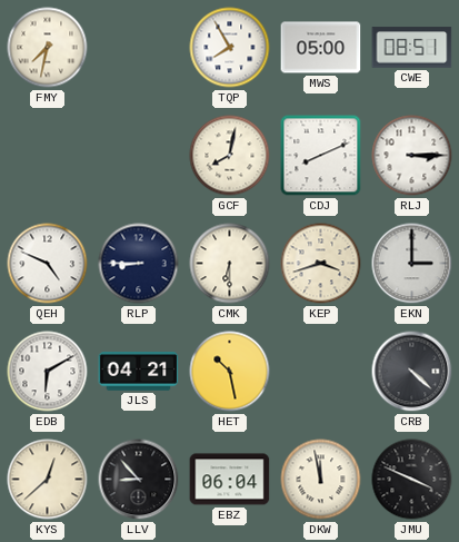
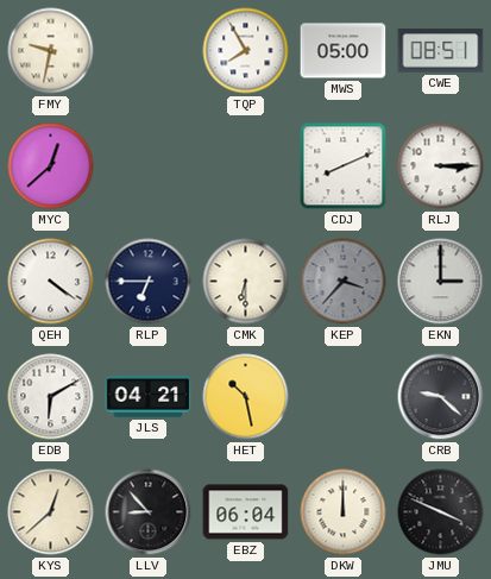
FMY: 7:32 -> 9:32 (51, 51)
MYC: none -> 12:38 (51, 166)
GCF: 8:02 -> none (230, 156)
QEH: 4:49 -> 4:21 (51, 282)
RLP: 8:45 -> 6:45 (149, 282)
KEP: 3:42 -> 3:37 (344, 282)
KEP dial: cream -> grey (344, 282)
CRB: 4:22 -> 9:22 (441, 397)
DKW: 11:58 -> 12:00 (344, 512)
